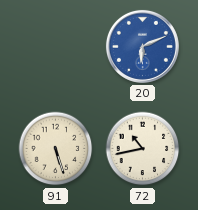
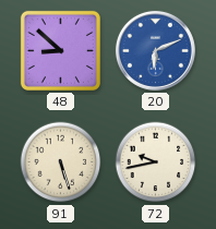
48: none -> 8:52 (60, 50)
72: 10:43 -> 9:43 (156, 162)
